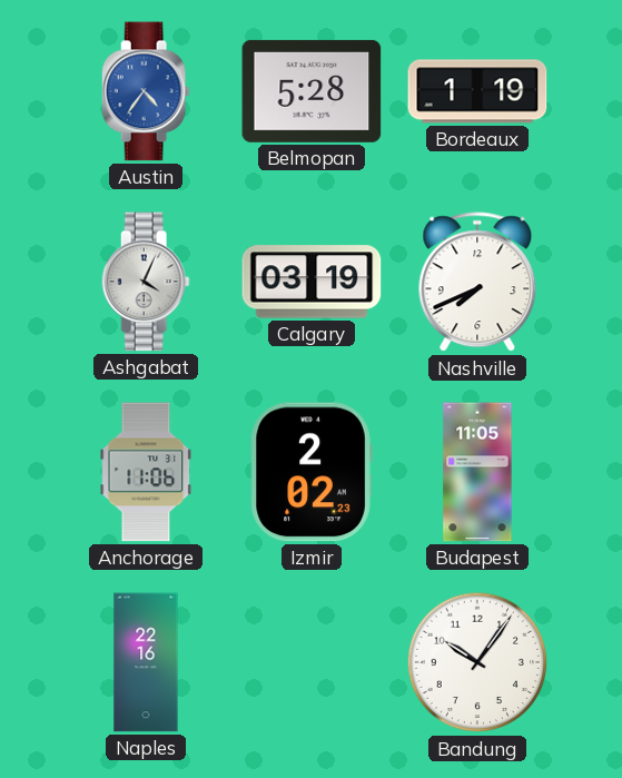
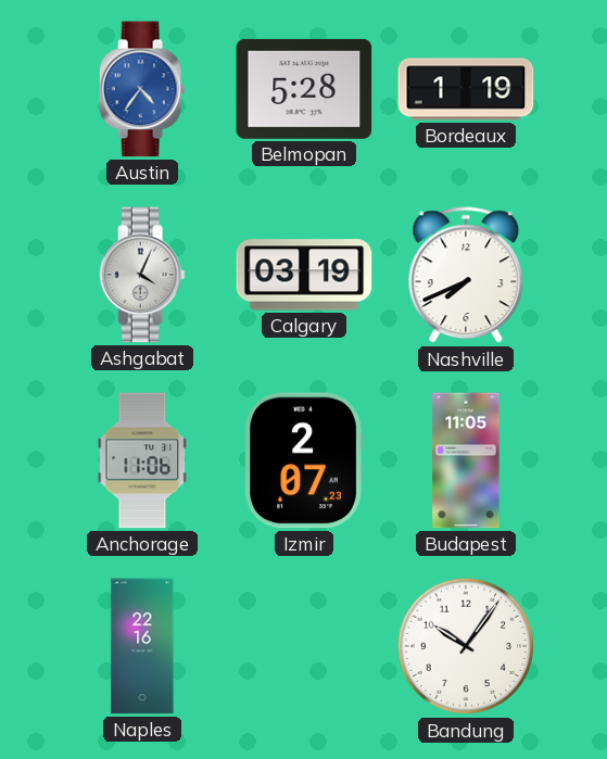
Izmir: 2:02 -> 2:07 (304, 460)
